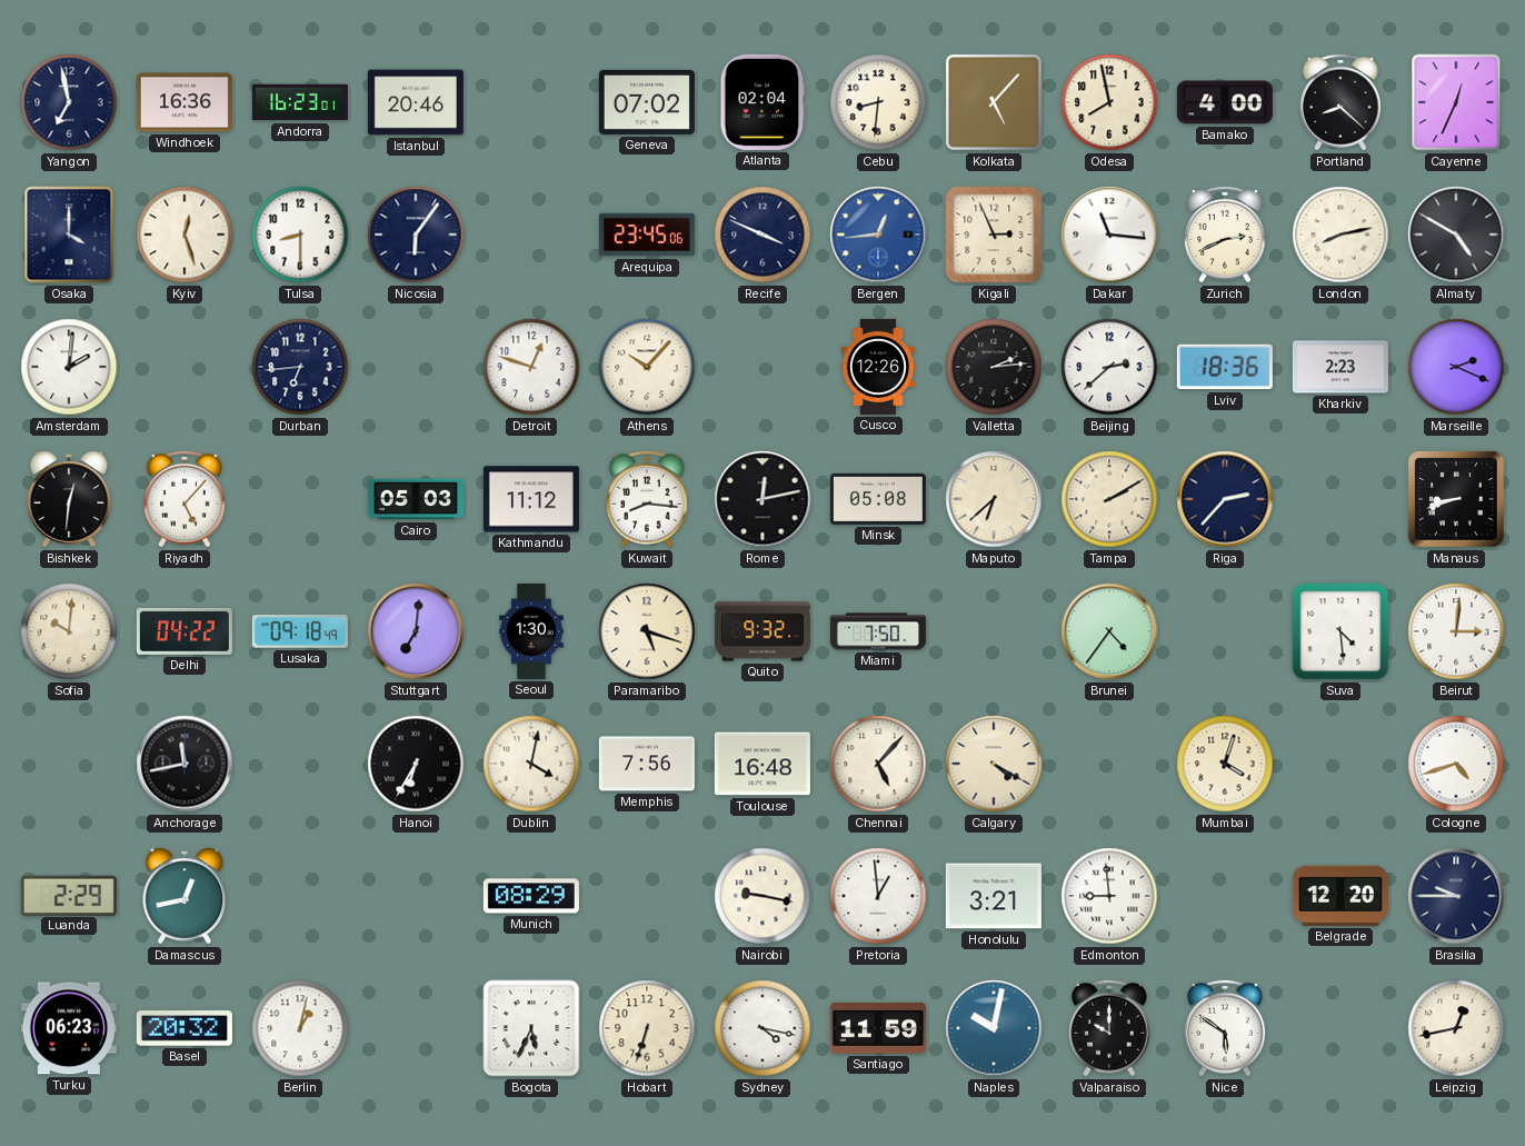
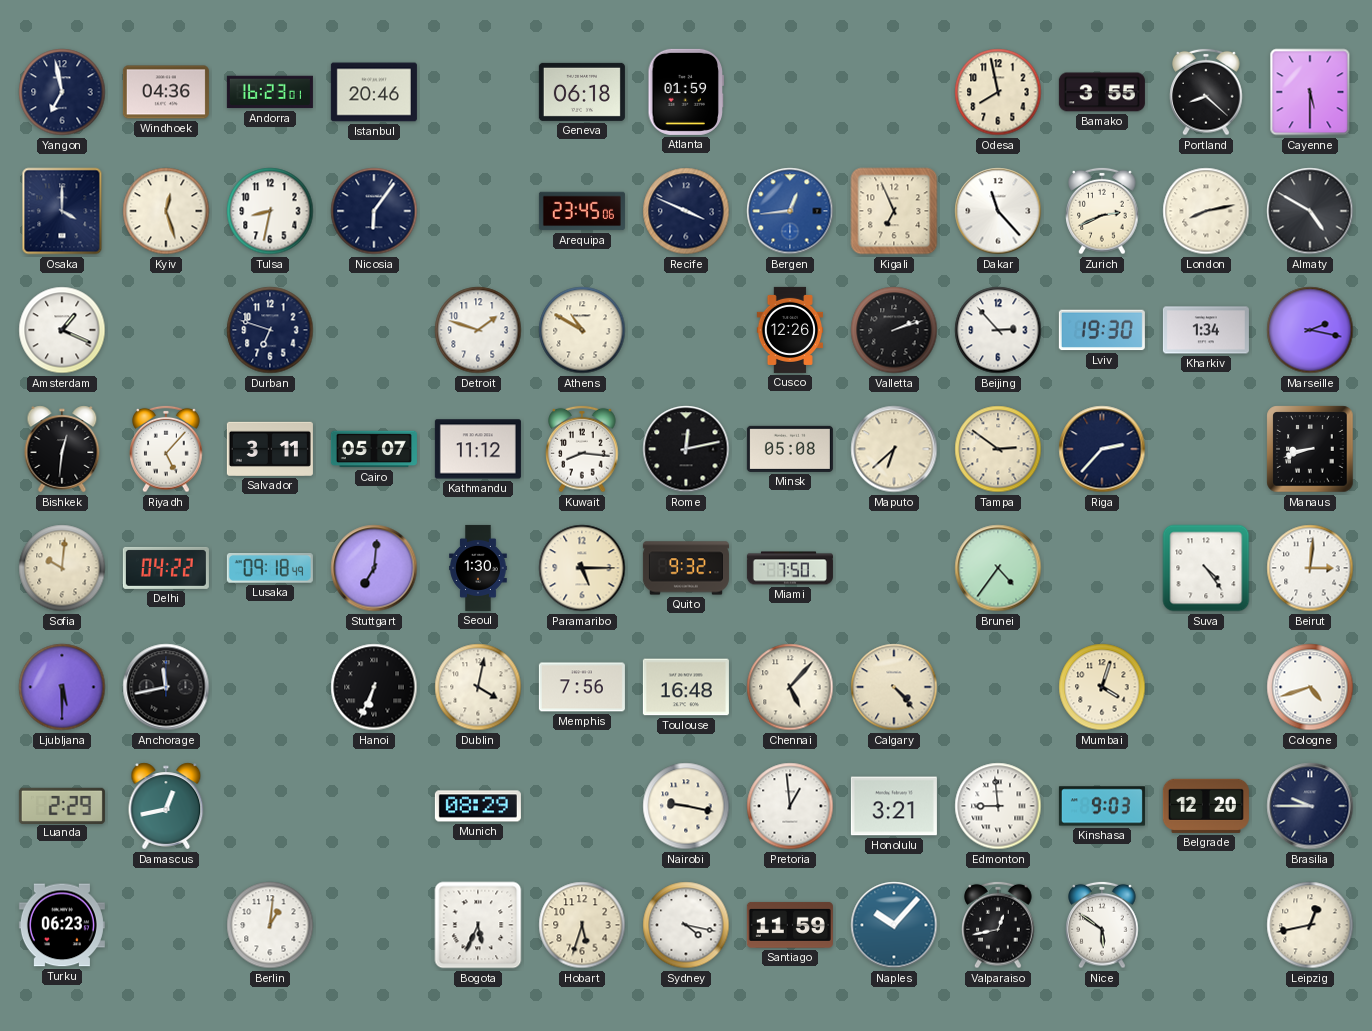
Windhoek: 16:36 -> 04:36 (166, 92)
Geneva: 07:02 -> 06:18 (582, 92)
Atlanta: 02:04 -> 01:59 (686, 92)
Cebu: 8:31 -> none (878, 102)
Kolkata: 5:07 -> none (994, 102)
Bamako: 4:00 -> 3:55 (1102, 92)
Cayenne: 12:34 -> 5:30 (1310, 92)
Tulsa: 8:30 -> 8:32 (270, 211)
Kigali: 2:56 -> 6:56 (894, 211)
Dakar: 11:16 -> 11:23 (998, 211)
Amsterdam: 2:01 -> 1:19 (62, 330)
Durban: 6:44 -> 6:48 (270, 330)
Detroit: 12:48 -> 1:48 (478, 330)
Athens: 10:07 -> 10:50 (582, 330)
Valletta: 2:14 -> 2:12 (894, 330)
Beijing: 2:38 -> 2:53 (998, 330)
Lviv: 18:36 -> 19:30 (1102, 330)
Kharkiv: 2:23 -> 1:34 (1206, 330)
Marseille: 2:19 -> 2:17 (1310, 330)
Salvador: none -> 3:11 (270, 449)
Cairo: 05:03 -> 05:07 (374, 449)
Tampa: 2:10 -> 2:51 (998, 449)
Paramaribo: 5:18 -> 5:15 (582, 568)
Suva: 4:29 -> 4:24 (1206, 568)
Ljubljana: none -> 5:30 (62, 687)
Hanoi: 6:35 -> 6:34 (374, 687)
Calgary: 4:20 -> 4:23 (894, 687)
Kinshasa: none -> 9:03 (1102, 806)
Basel: 20:32 -> none (185, 1028)
Berlin: 1:02 -> 1:01 (270, 925)
Hobart: 6:33 -> 5:33 (582, 925)
Naples: 10:02 -> 10:07 (894, 925)
Valparaiso: 10:00 -> 12:43 (998, 925)
